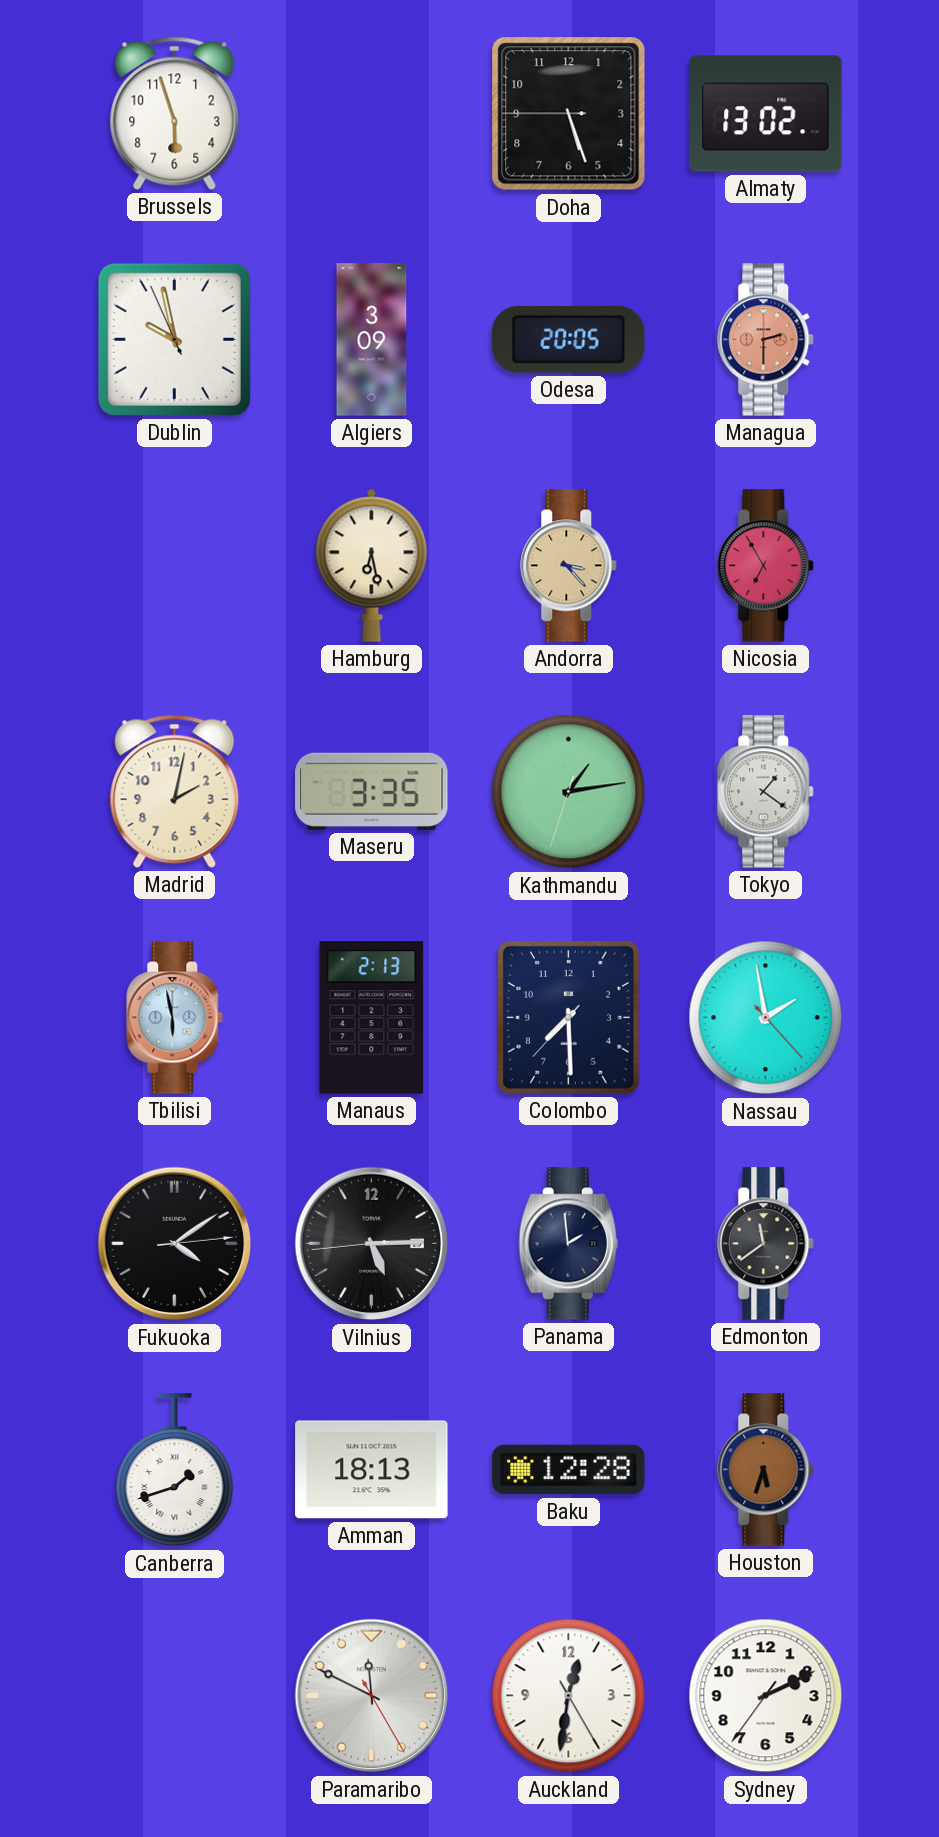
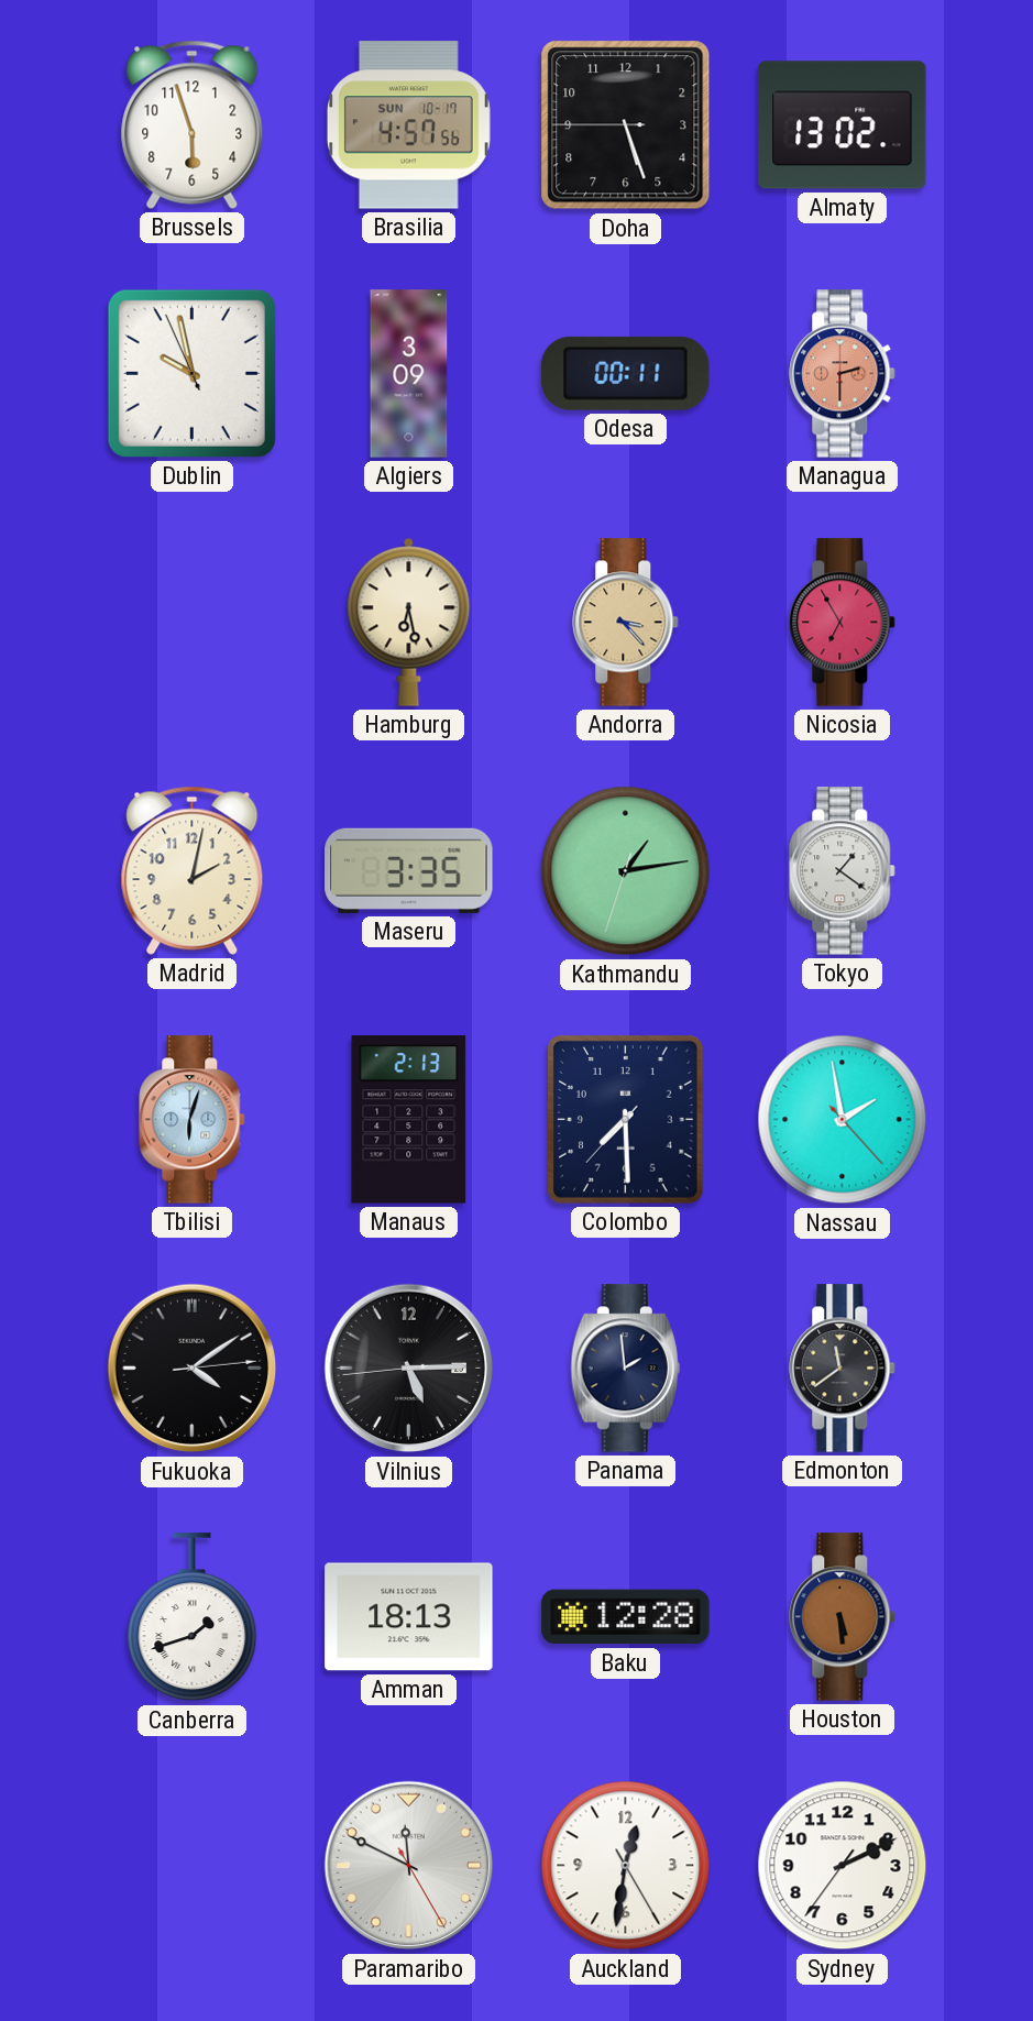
Brasilia: none -> 4:57 (408, 125)
Odesa: 20:05 -> 00:11 (626, 373)
Tbilisi: 5:58 -> 6:03 (193, 1120)
Houston: 5:33 -> 5:29 (843, 1617)
